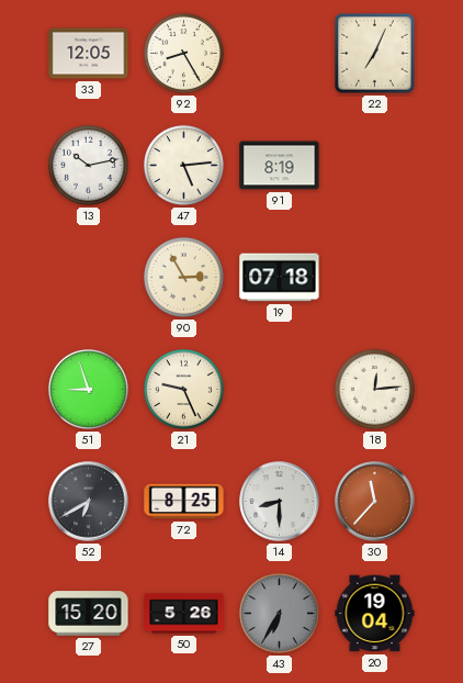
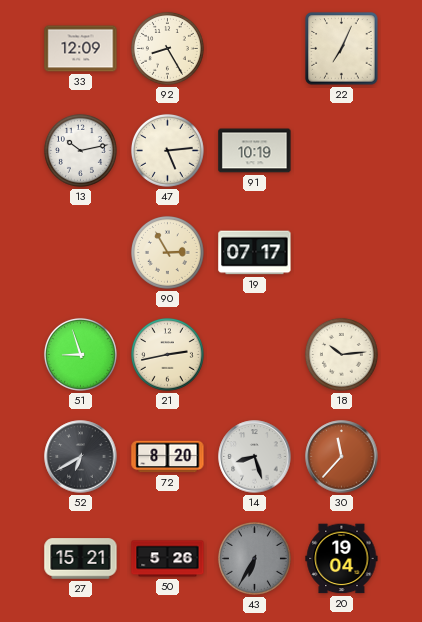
33: 12:05 -> 12:09 (81, 49)
91: 8:19 -> 10:19 (255, 151)
19: 07:18 -> 07:17 (255, 253)
21: 9:26 -> 2:43 (167, 354)
18: 12:14 -> 10:14 (341, 354)
72: 8:25 -> 8:20 (168, 457)
14: 8:30 -> 8:27 (255, 457)
27: 15:20 -> 15:21 (81, 559)
